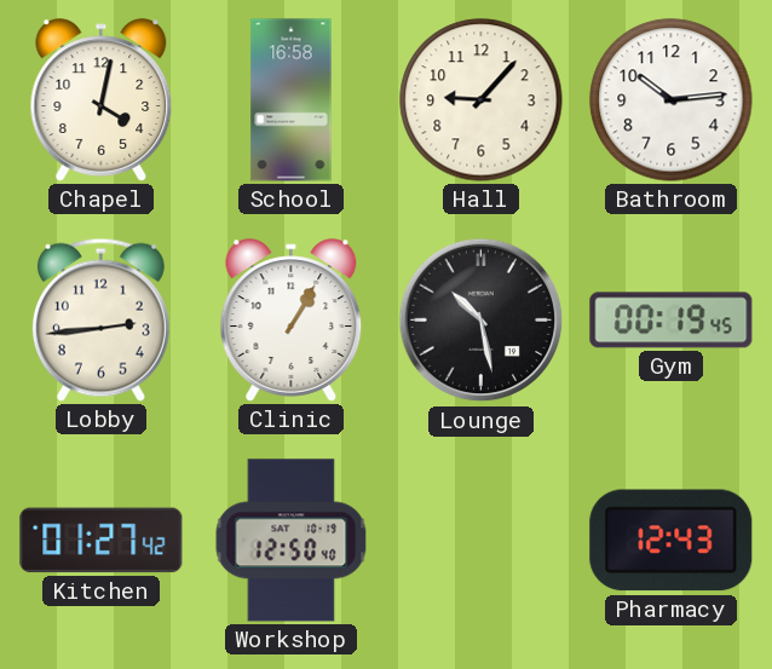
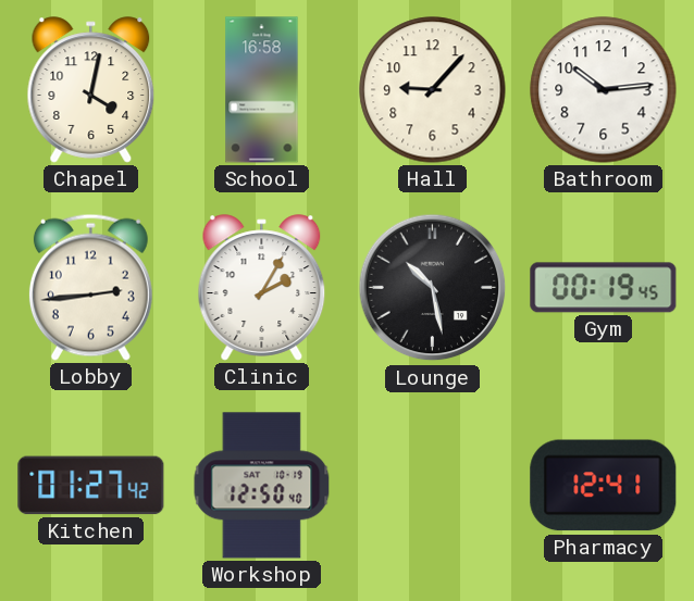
Clinic: 1:05 -> 2:05 (262, 288)
Pharmacy: 12:43 -> 12:41 (604, 486)
